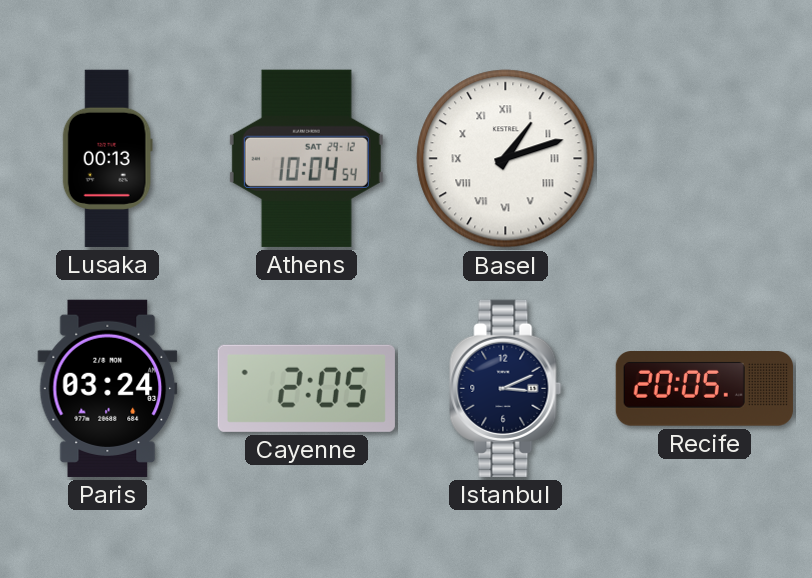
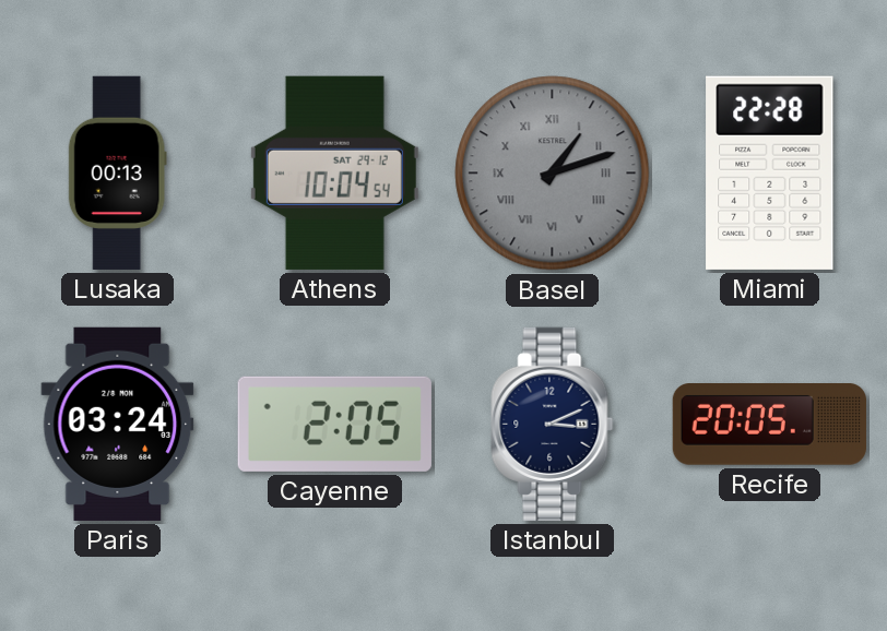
Basel dial: white -> grey (553, 174)
Miami: none -> 22:28 (770, 172)
